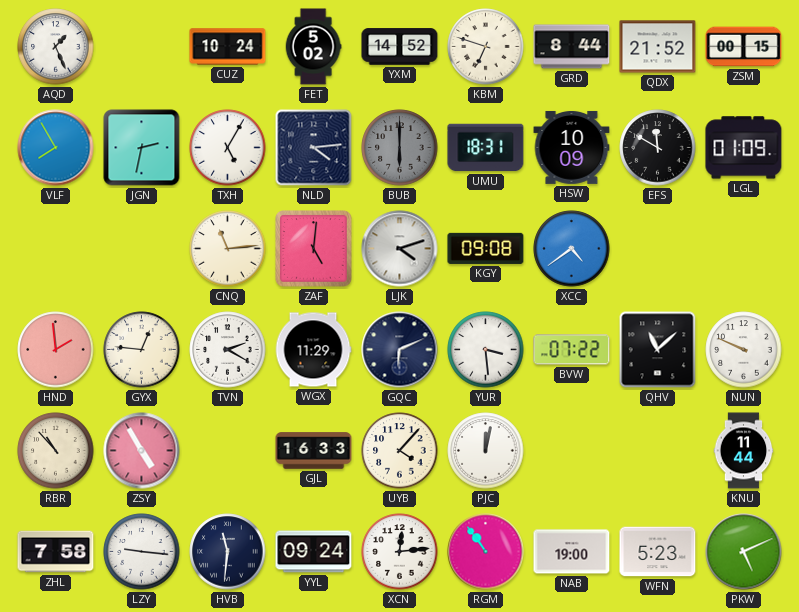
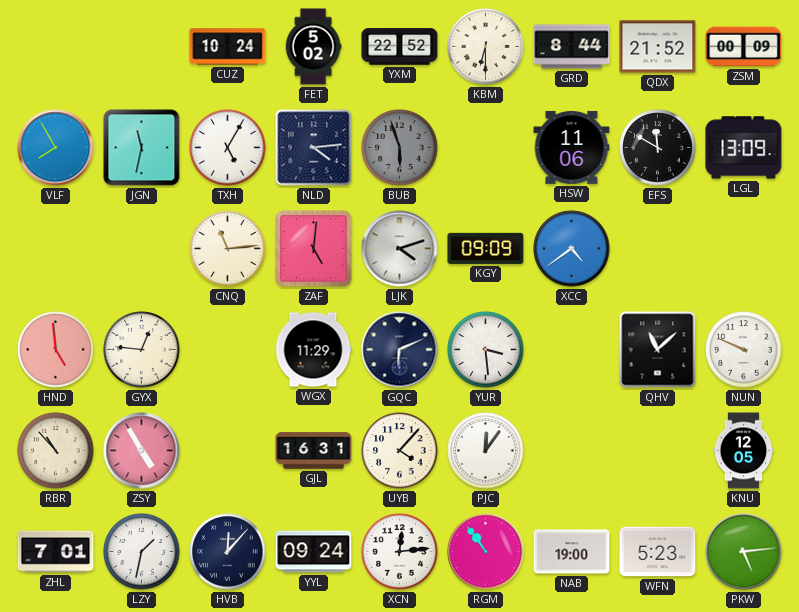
AQD: 1:26 -> none (56, 47)
YXM: 14:52 -> 22:52 (400, 47)
KBM: 6:48 -> 6:30 (486, 47)
ZSM: 00:15 -> 00:09 (744, 47)
JGN: 2:32 -> 11:32 (142, 148)
BUB: 6:00 -> 5:57 (400, 148)
UMU: 18:31 -> none (486, 148)
HSW: 10:09 -> 11:06 (572, 147)
LGL: 01:09 -> 13:09 (744, 148)
KGY: 09:08 -> 09:09 (486, 248)
HND: 1:59 -> 4:59 (56, 350)
TVN: 2:20 -> none (228, 350)
BVW: 07:22 -> none (572, 350)
GJL: 16:33 -> 16:31 (314, 451)
PJC: 12:02 -> 12:06 (486, 451)
KNU: 11:44 -> 12:05 (744, 451)
ZHL: 7:58 -> 7:01 (56, 552)
LZY: 9:16 -> 1:32 (142, 552)
HVB: 11:31 -> 12:07 (228, 552)
PKW: 5:11 -> 5:14 (744, 552)
